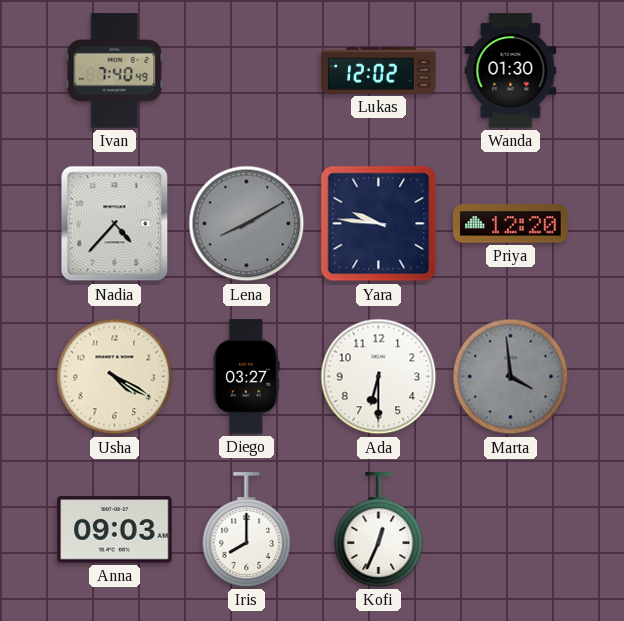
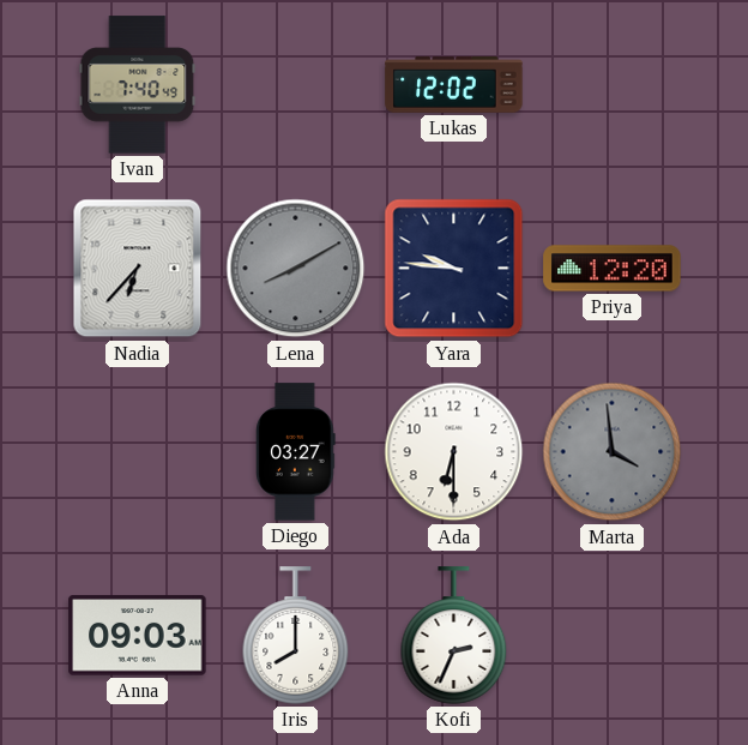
Wanda: 01:30 -> none (511, 71)
Nadia: 4:37 -> 6:37 (138, 269)
Usha: 4:20 -> none (115, 377)
Kofi: 12:34 -> 2:34 (454, 636)
